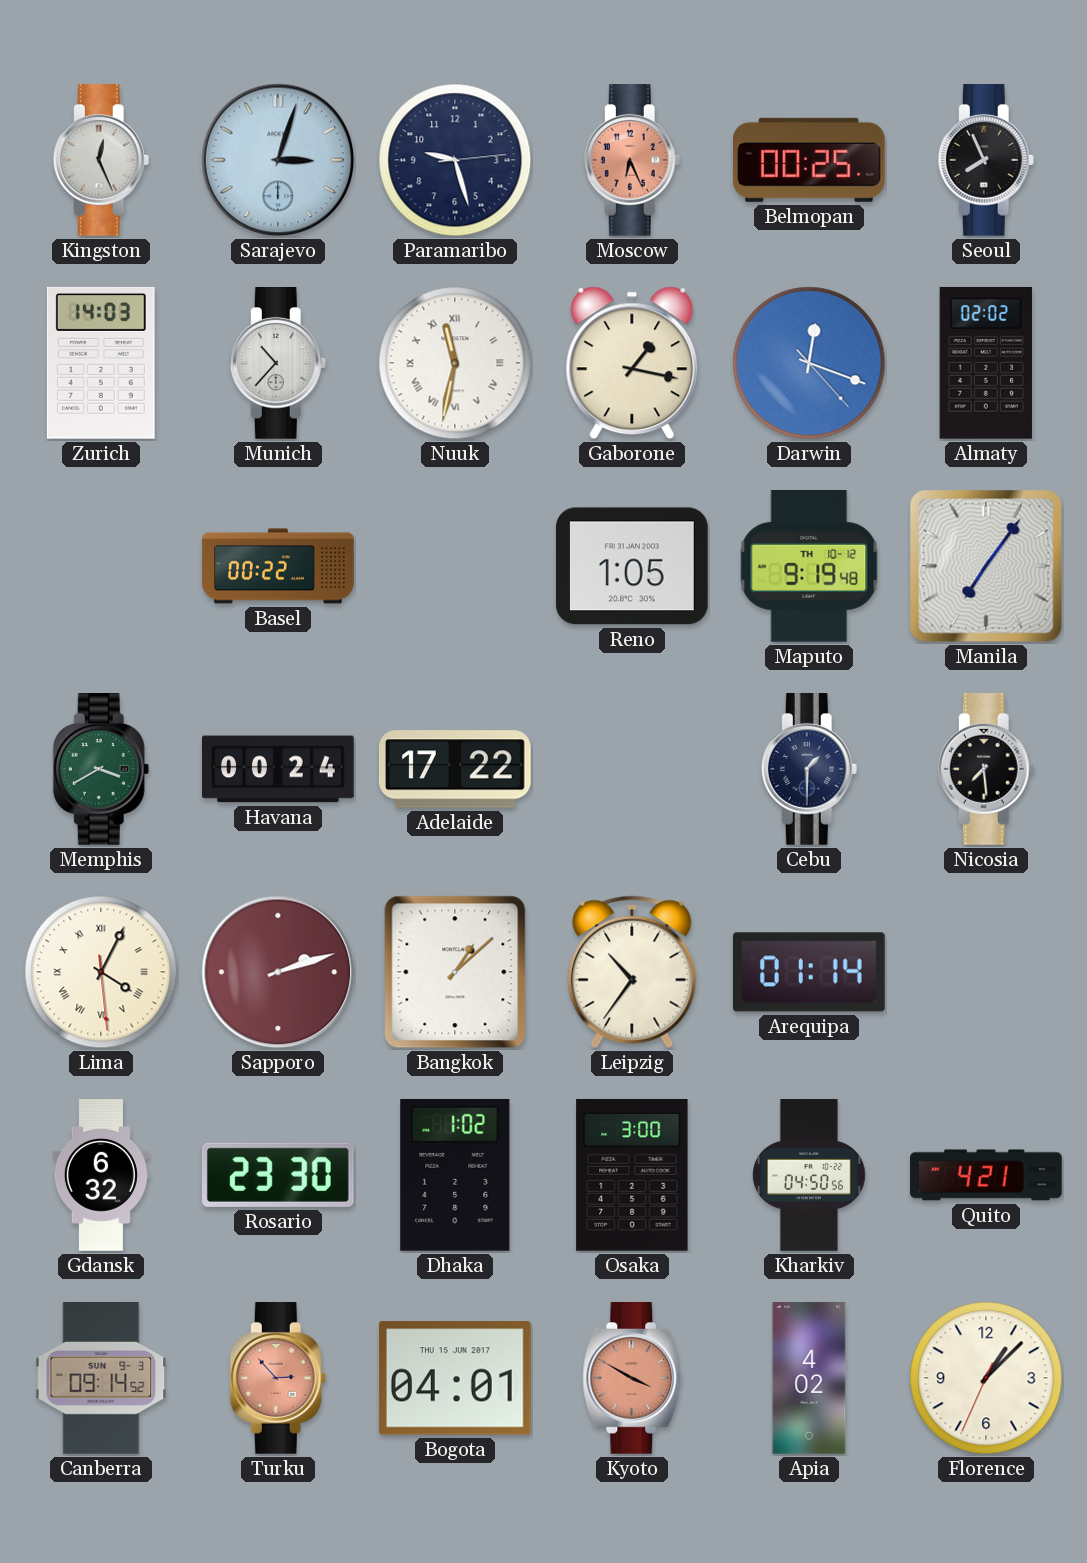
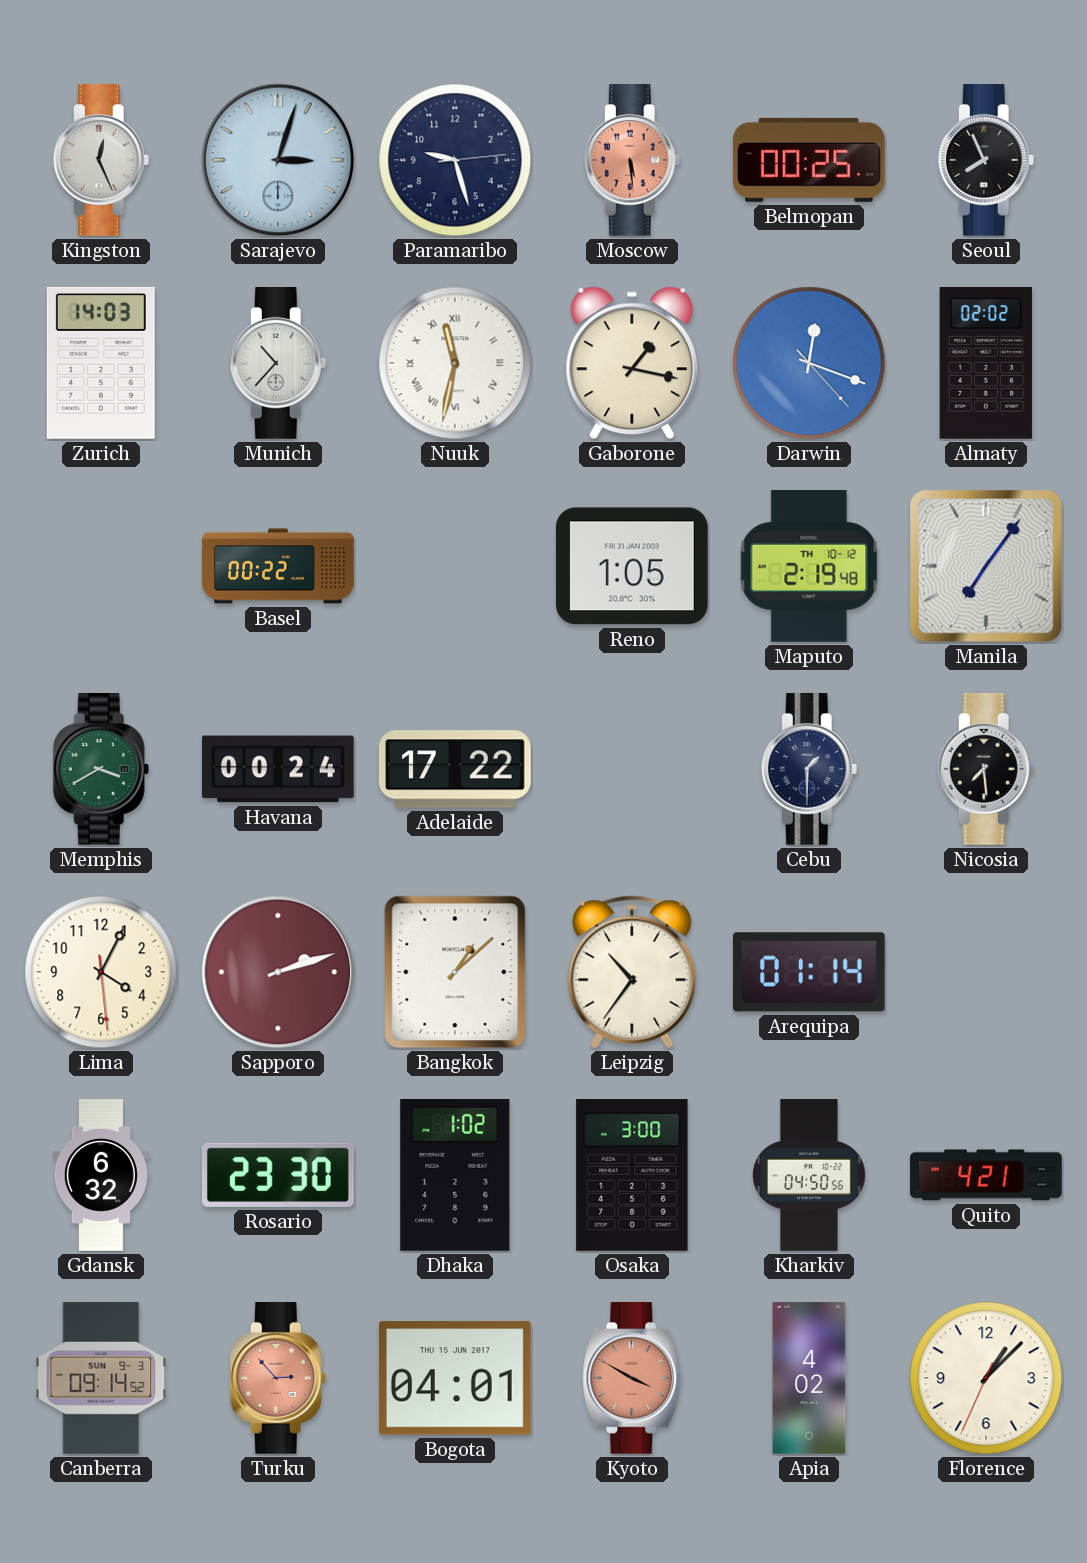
Moscow: 6:26 -> 5:29 (632, 161)
Maputo: 9:19 -> 2:19 (809, 567)
Lima numerals: Roman -> Arabic (101, 972)
